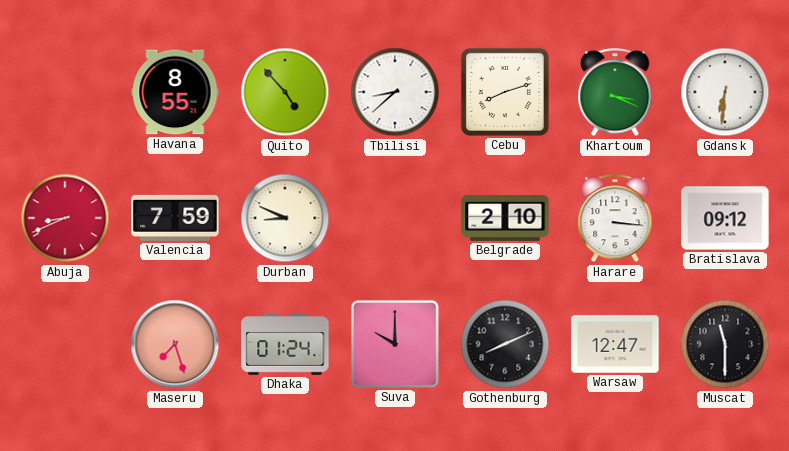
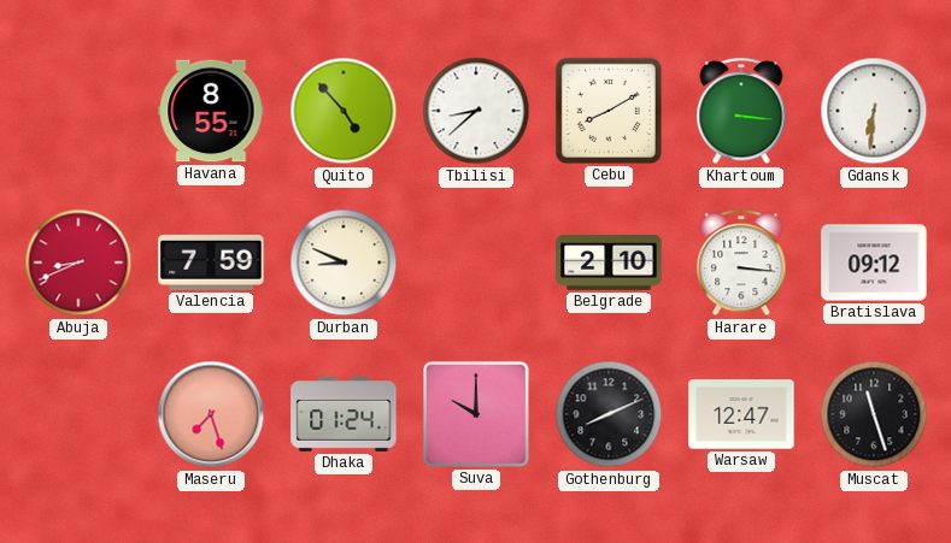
Cebu: 8:12 -> 8:10 (609, 111)
Khartoum: 3:19 -> 3:16 (741, 112)
Muscat: 11:30 -> 11:27 (874, 414)
